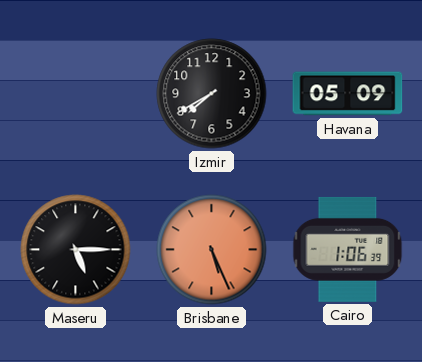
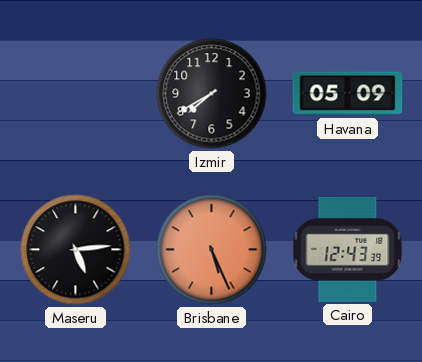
Maseru: 5:15 -> 5:14 (76, 250)
Cairo: 1:06 -> 12:43 (348, 249)
